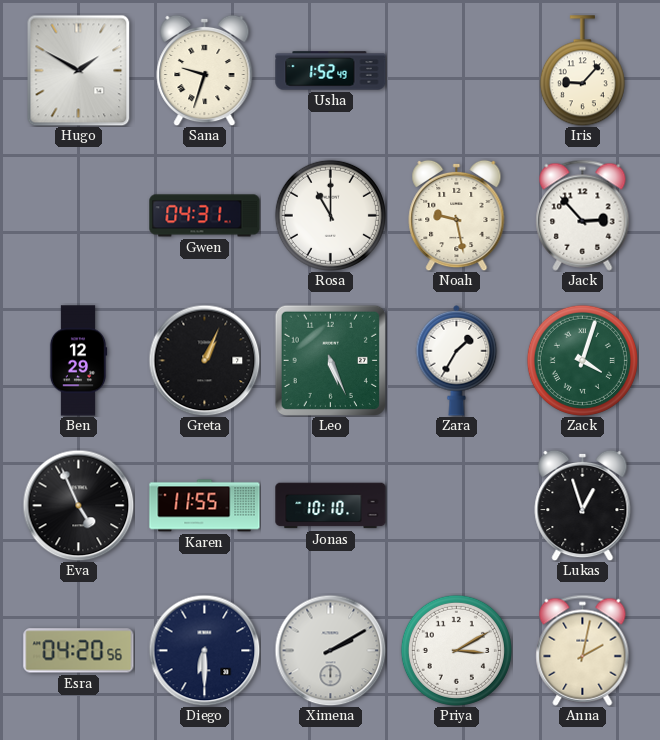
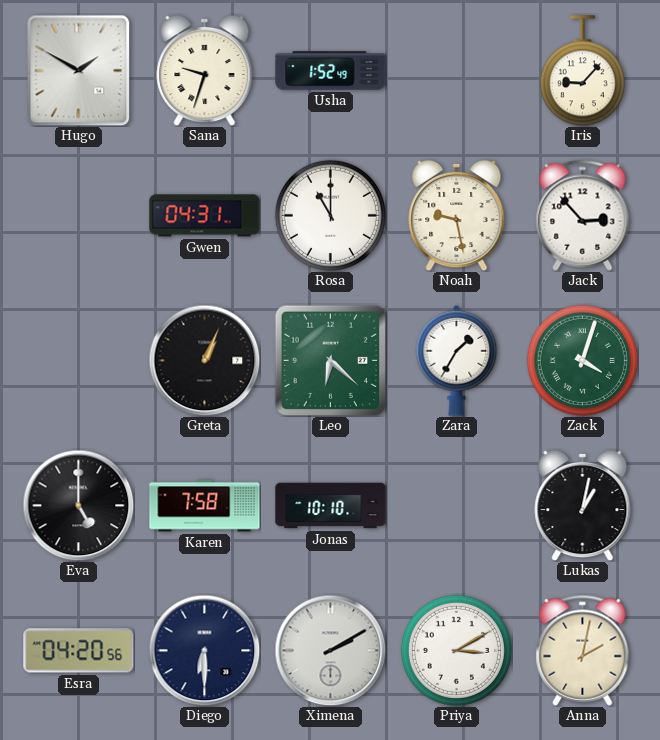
Ben: 12:29 -> none (78, 361)
Leo: 5:26 -> 6:22 (330, 360)
Eva: 4:56 -> 5:00 (78, 505)
Karen: 11:55 -> 7:58 (205, 506)
Lukas: 12:57 -> 1:02 (583, 505)
